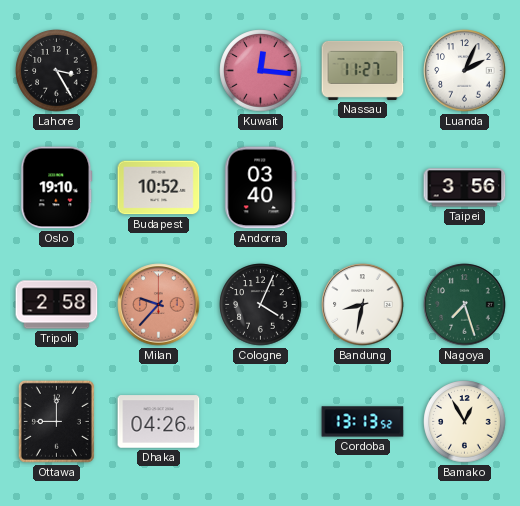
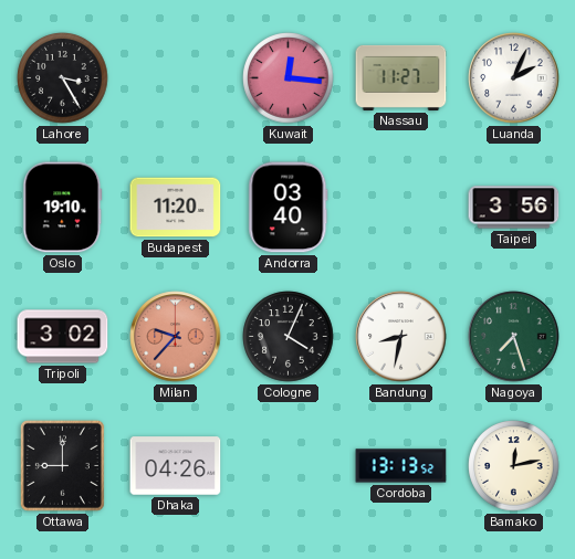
Budapest: 10:52 -> 11:20 (176, 208)
Tripoli: 2:58 -> 3:02 (63, 337)
Bamako: 12:55 -> 12:13 (514, 466)
